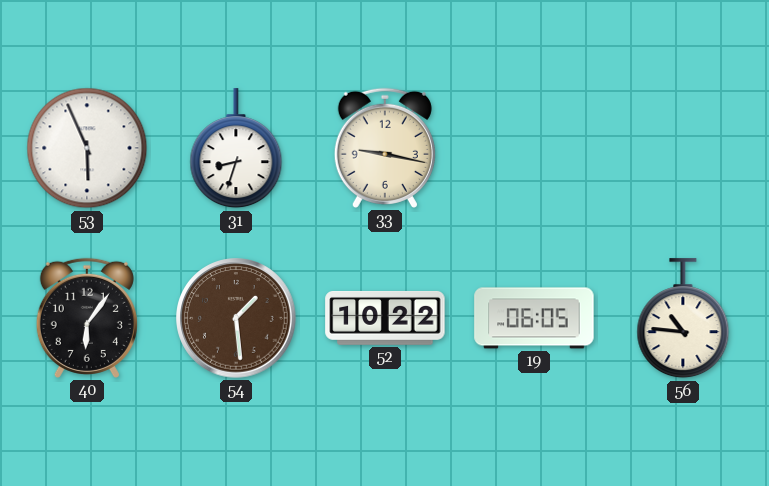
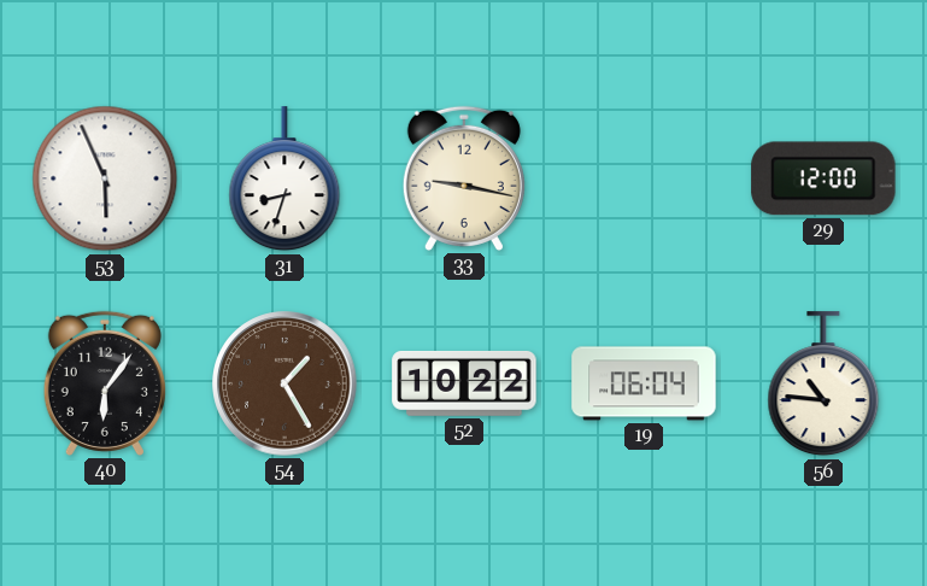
29: none -> 12:00 (823, 178)
54: 1:29 -> 1:25 (284, 383)
19: 06:05 -> 06:04 (644, 383)
